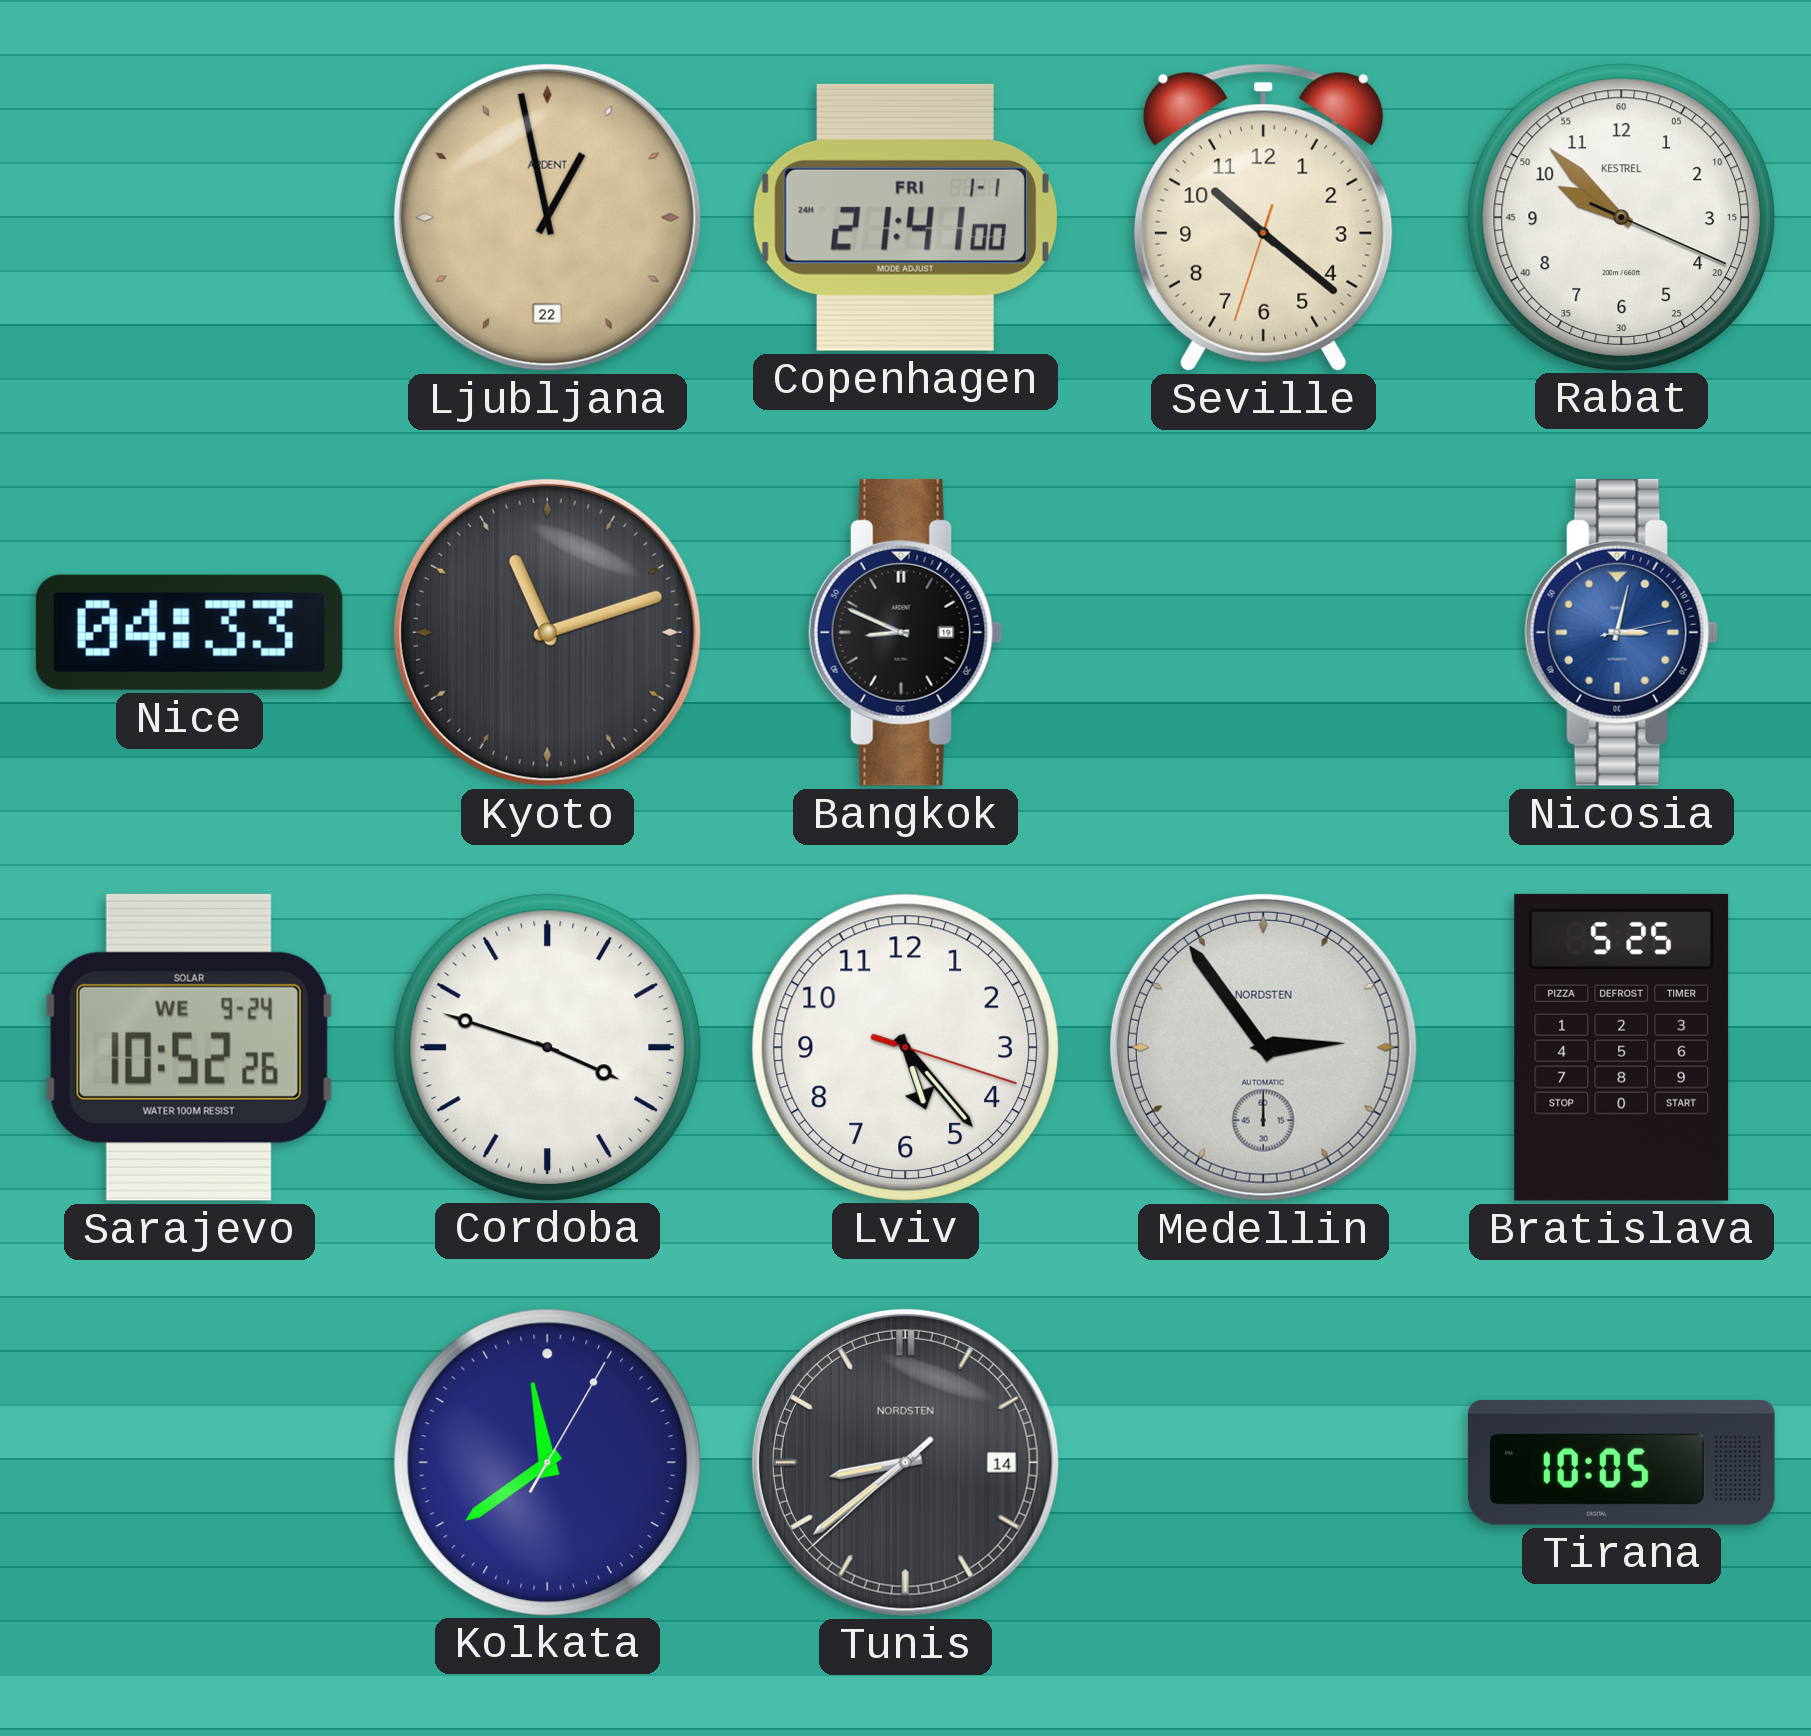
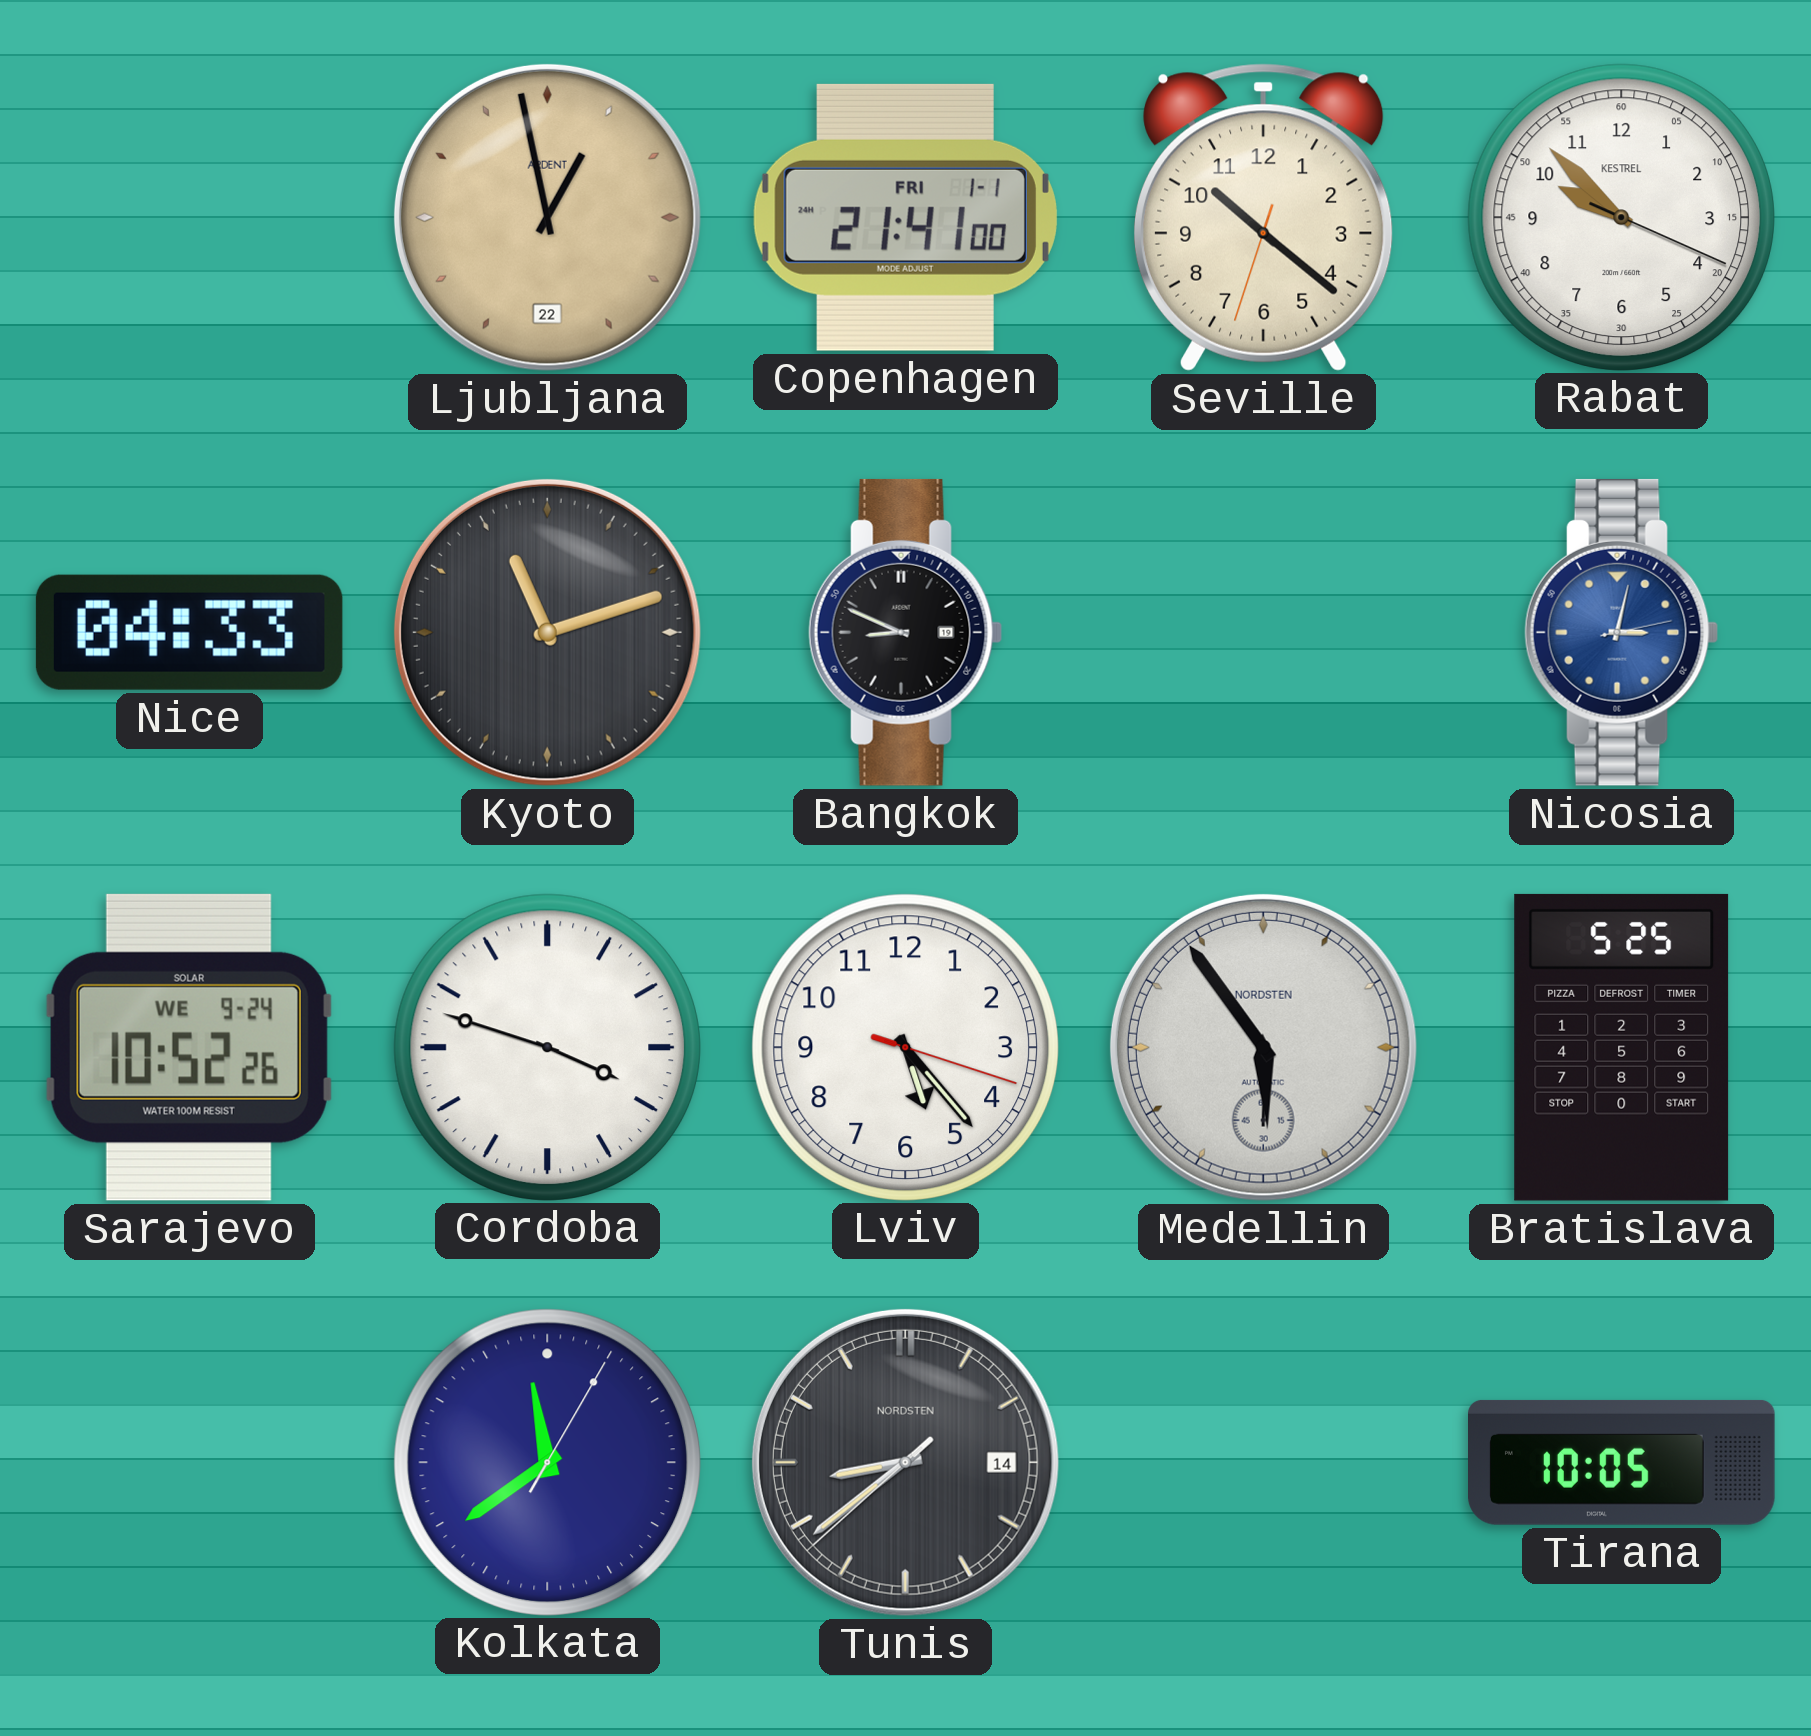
Medellin: 2:54 -> 5:54 (1263, 1047)
